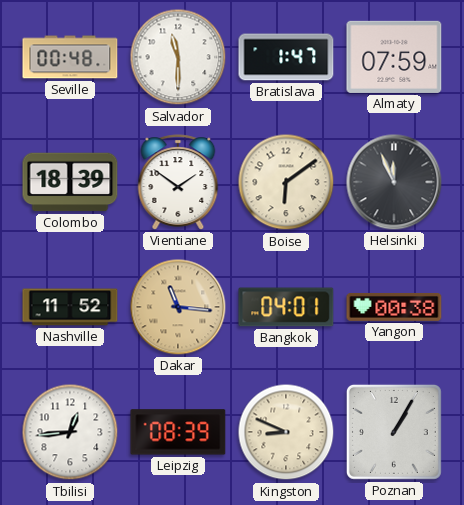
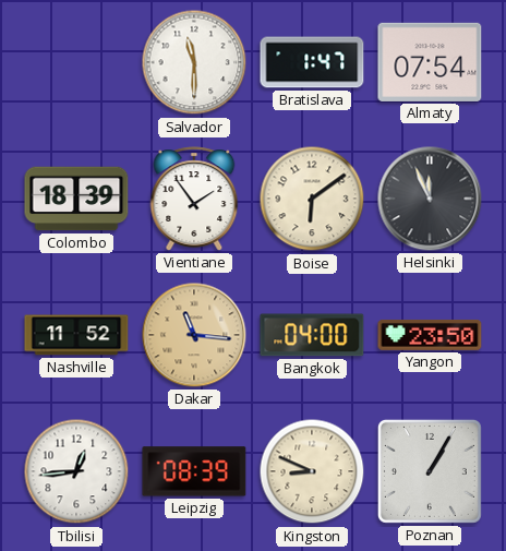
Seville: 00:48 -> none (70, 57)
Almaty: 07:59 -> 07:54 (430, 62)
Vientiane: 1:51 -> 1:54 (194, 199)
Bangkok: 04:01 -> 04:00 (312, 335)
Yangon: 00:38 -> 23:50 (430, 335)
